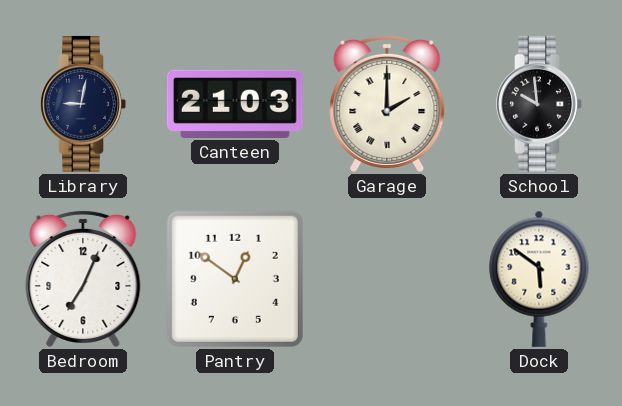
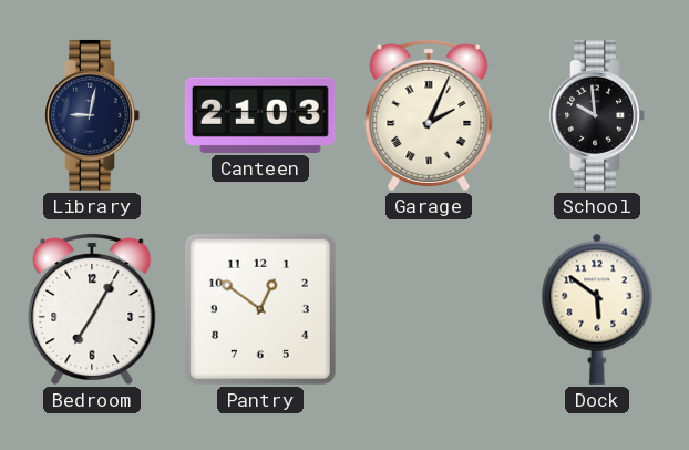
Garage: 2:00 -> 2:04 (429, 114)
Bedroom: 7:04 -> 7:05 (92, 308)
